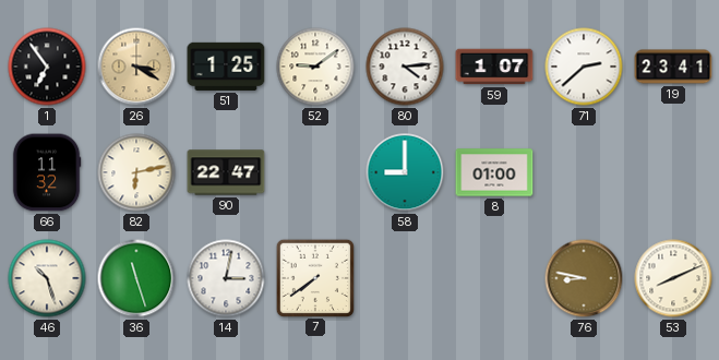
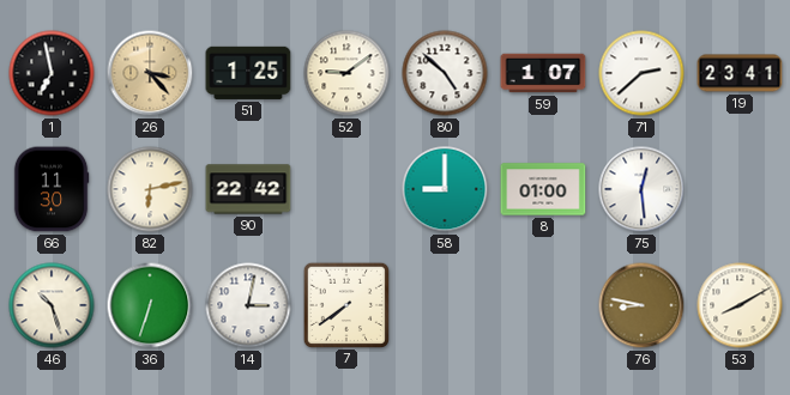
1: 6:54 -> 6:58 (52, 73)
26: 3:20 -> 3:23 (150, 73)
80: 4:14 -> 4:52 (445, 73)
66: 11:32 -> 11:30 (52, 189)
90: 22:47 -> 22:42 (248, 189)
75: none -> 12:29 (641, 189)
36: 11:27 -> 6:33 (150, 305)
53: 8:11 -> 8:10 (740, 305)
